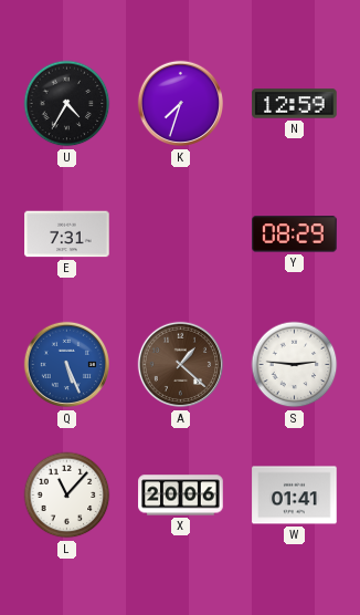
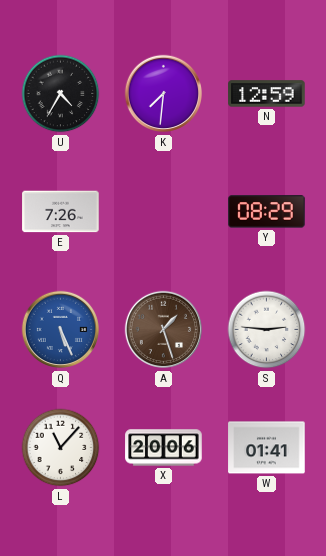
K: 7:33 -> 7:31 (164, 94)
E: 7:31 -> 7:26 (61, 212)
A: 1:22 -> 1:27 (164, 330)
